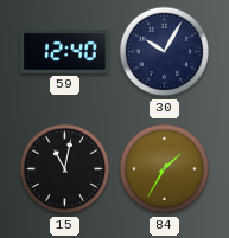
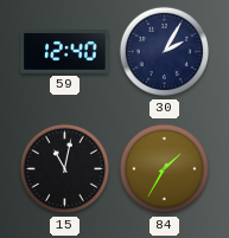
30: 10:05 -> 2:05 (165, 52)
